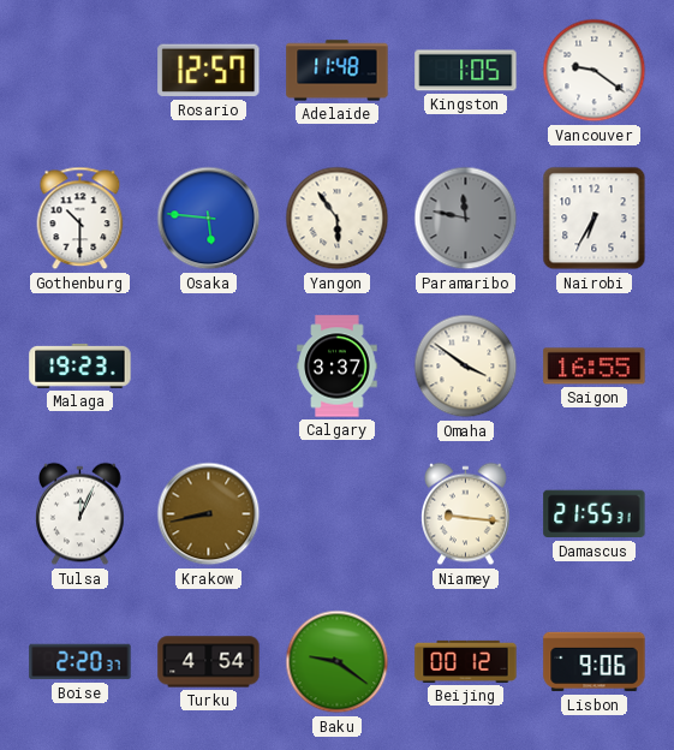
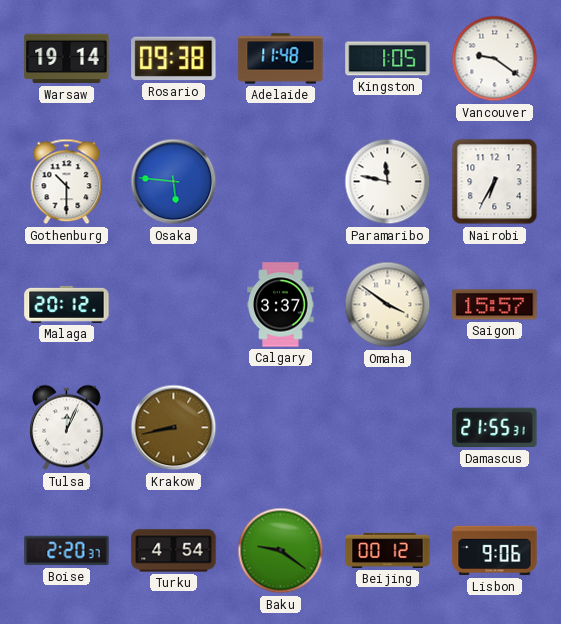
Warsaw: none -> 19:14 (67, 59)
Rosario: 12:57 -> 09:38 (174, 59)
Yangon: 5:54 -> none (338, 219)
Paramaribo dial: grey -> white (388, 182)
Malaga: 19:23 -> 20:12 (67, 304)
Saigon: 16:55 -> 15:57 (495, 305)
Niamey: 9:16 -> none (466, 514)
